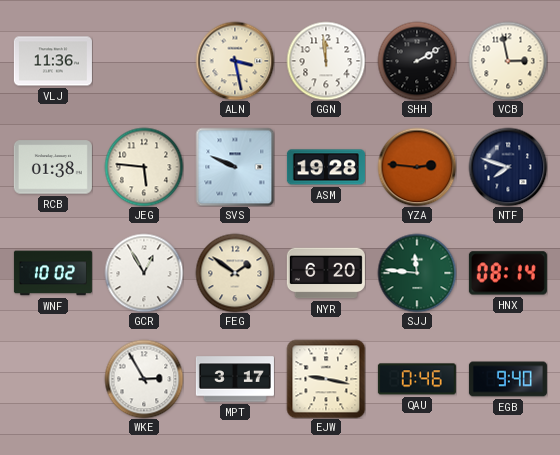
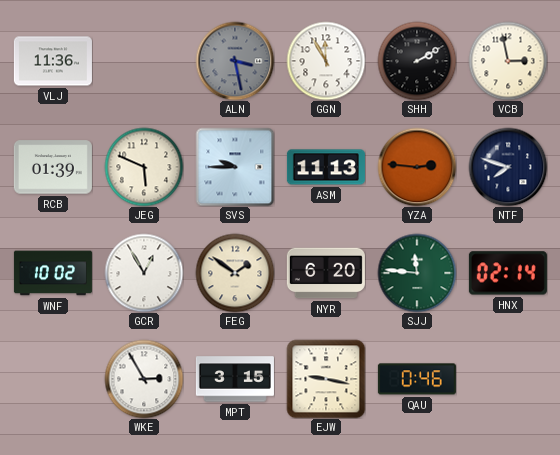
ALN dial: cream -> grey (235, 61)
GGN: 11:59 -> 11:55 (326, 61)
RCB: 01:38 -> 01:39 (53, 167)
JEG: 5:46 -> 5:49 (144, 167)
SVS: 9:49 -> 9:45 (235, 167)
ASM: 19:28 -> 11:13 (326, 167)
HNX: 08:14 -> 02:14 (508, 273)
MPT: 3:17 -> 3:15 (235, 379)
EGB: 9:40 -> none (508, 379)
